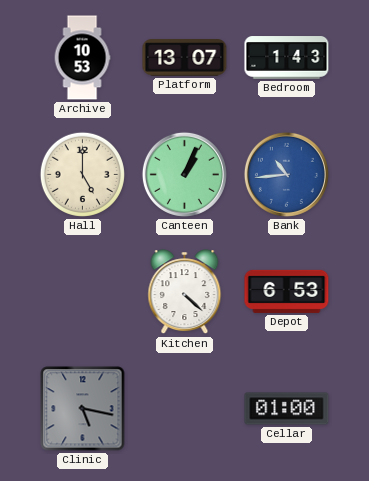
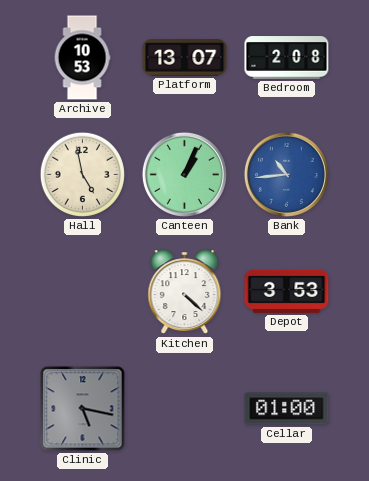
Bedroom: 1:43 -> 2:08 (287, 58)
Hall: 5:00 -> 4:58 (82, 174)
Depot: 6:53 -> 3:53 (287, 291)
